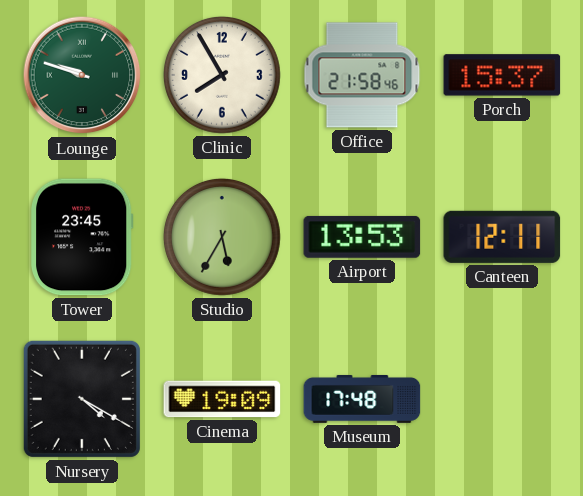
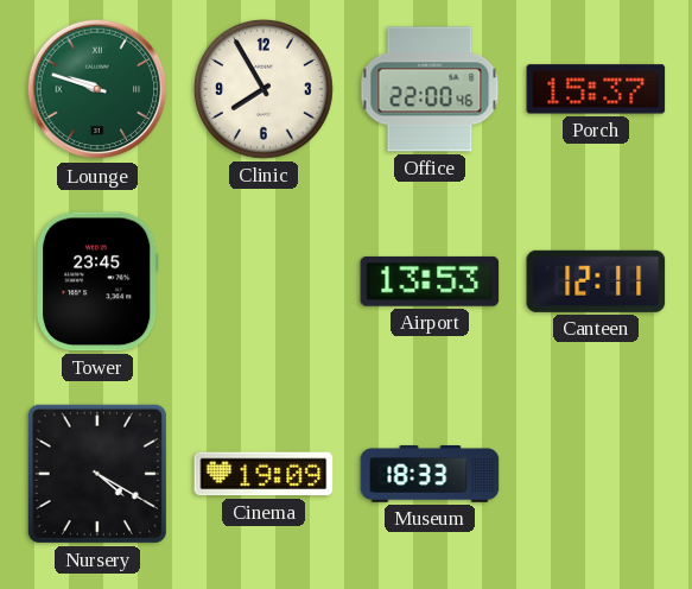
Office: 21:58 -> 22:00 (430, 89)
Studio: 5:35 -> none (222, 237)
Museum: 17:48 -> 18:33 (430, 474)
